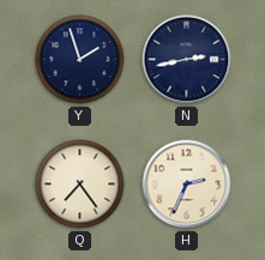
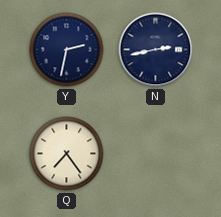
Y: 1:57 -> 2:32 (67, 50)
H: 2:34 -> none (187, 185)
